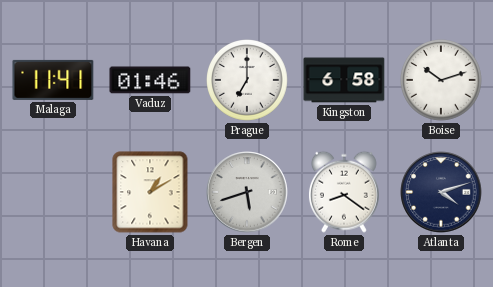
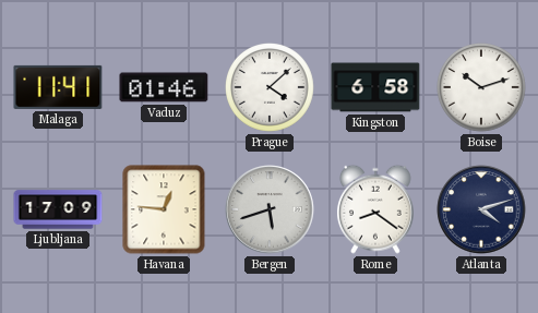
Prague: 7:00 -> 4:08 (271, 88)
Ljubljana: none -> 17:09 (58, 209)
Havana: 1:10 -> 12:46 (164, 209)
